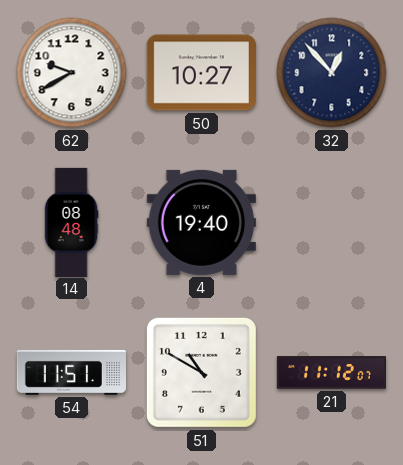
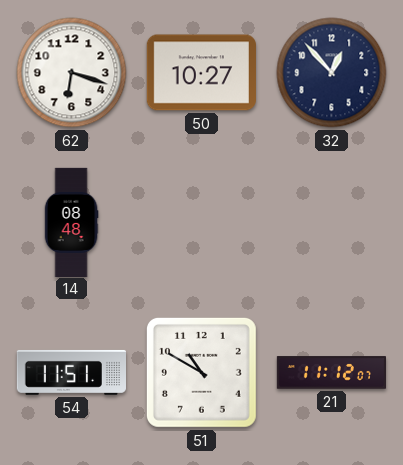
62: 9:40 -> 6:18 (72, 73)
4: 19:40 -> none (201, 222)
